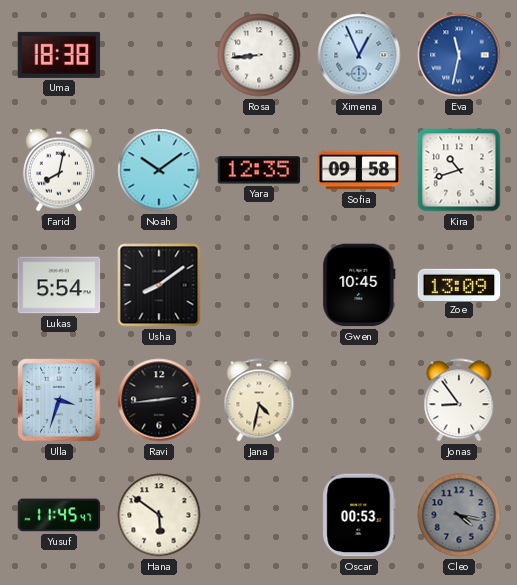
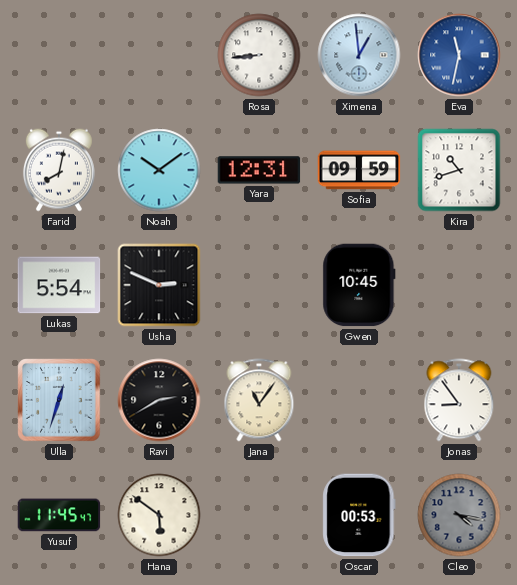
Uma: 18:38 -> none (59, 55)
Ximena: 12:56 -> 12:59 (359, 55)
Yara: 12:35 -> 12:31 (259, 170)
Sofia: 09:58 -> 09:59 (359, 170)
Usha: 8:09 -> 2:49 (159, 285)
Zoe: 13:09 -> none (459, 284)
Ulla: 3:33 -> 12:33 (59, 400)
Ravi: 2:44 -> 2:40 (159, 400)
Jana: 4:32 -> 11:06 (259, 400)
